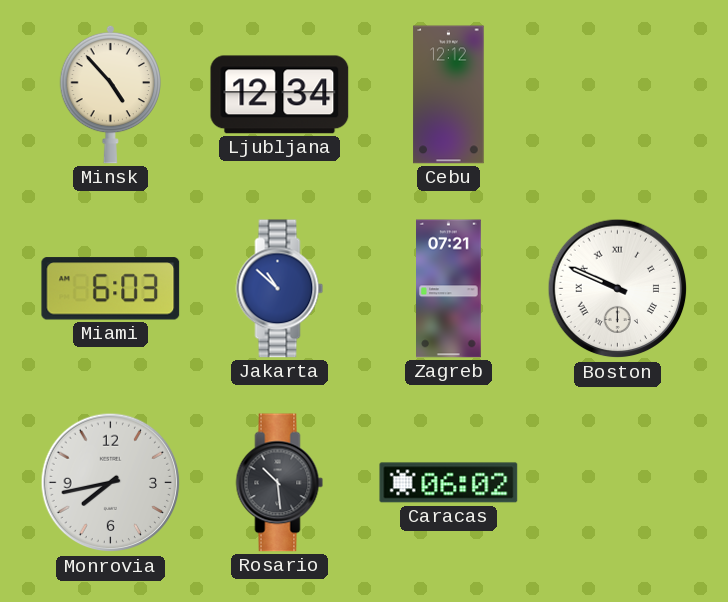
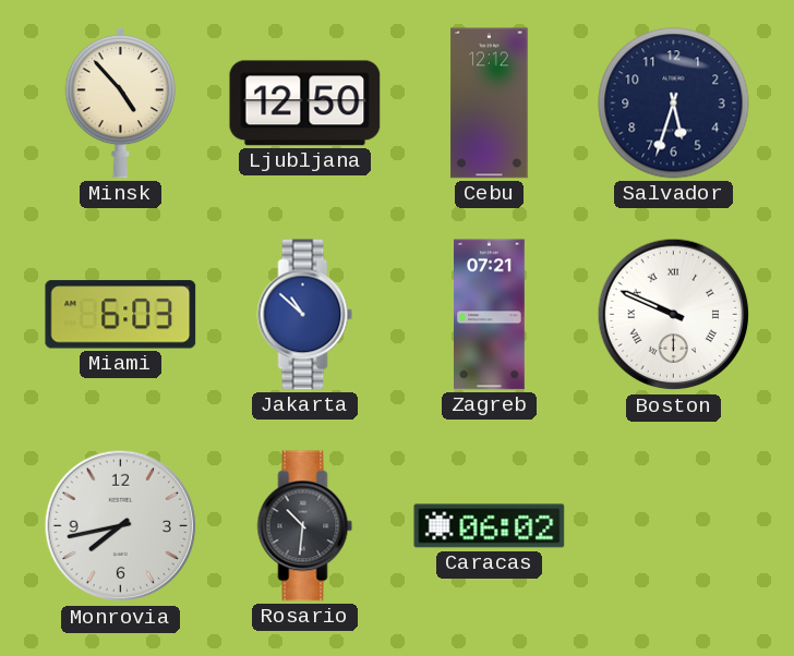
Ljubljana: 12:34 -> 12:50 (305, 104)
Salvador: none -> 5:33 (674, 104)
Rosario: 10:29 -> 10:31 (305, 526)
